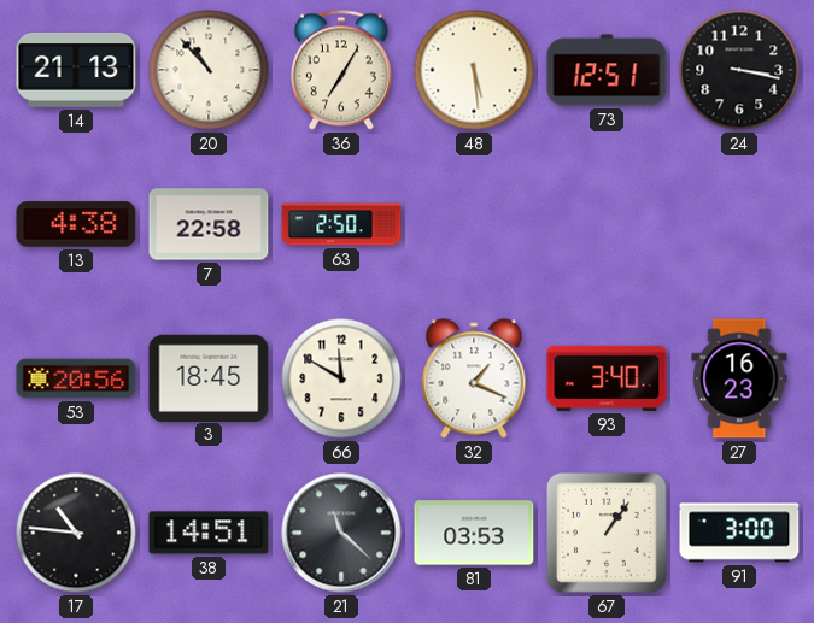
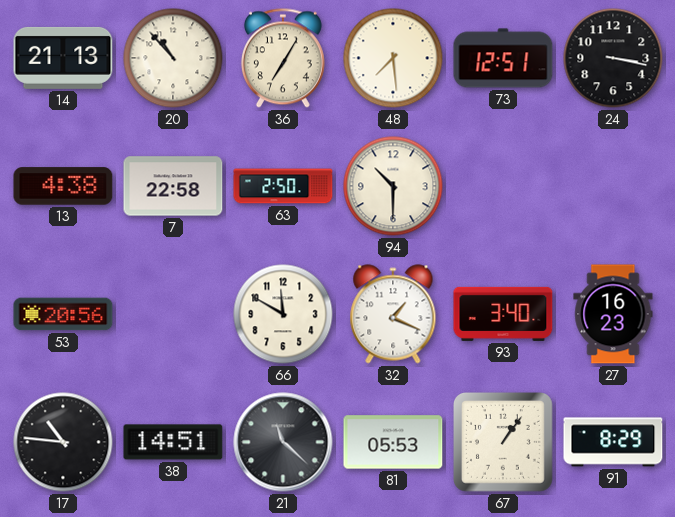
48: 5:29 -> 7:29 (393, 58)
94: none -> 10:30 (393, 186)
3: 18:45 -> none (209, 377)
81: 03:53 -> 05:53 (393, 442)
91: 3:00 -> 8:29 (613, 442)
